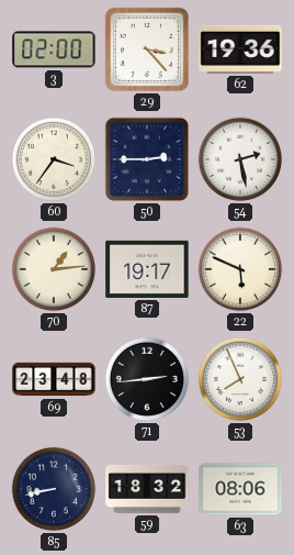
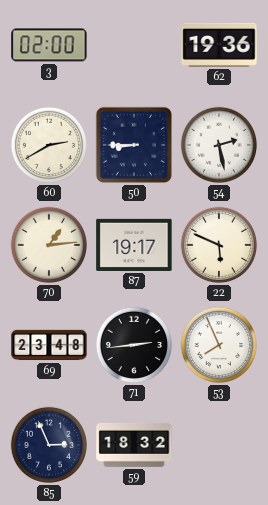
29: 3:23 -> none (147, 49)
60: 3:36 -> 2:40 (49, 145)
50: 2:45 -> 8:45 (134, 145)
85: 8:43 -> 2:56 (49, 445)
63: 08:06 -> none (240, 489)
